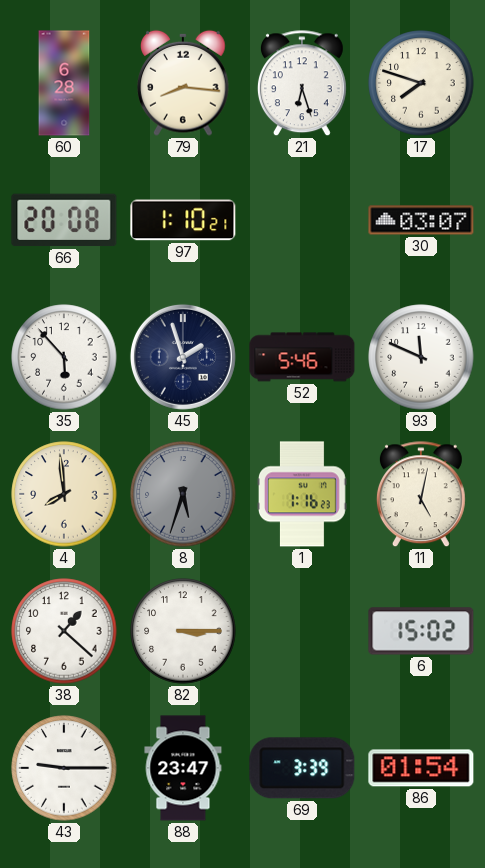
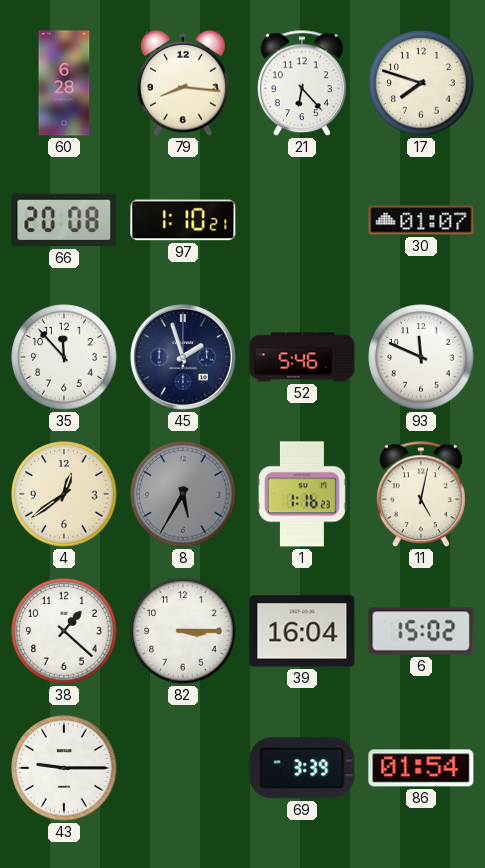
21: 6:27 -> 6:23 (302, 84)
30: 03:07 -> 01:07 (421, 220)
35: 5:53 -> 11:53 (64, 357)
4: 7:59 -> 12:39 (64, 494)
8: 5:33 -> 5:35 (183, 494)
39: none -> 16:04 (302, 631)
88: 23:47 -> none (183, 768)
